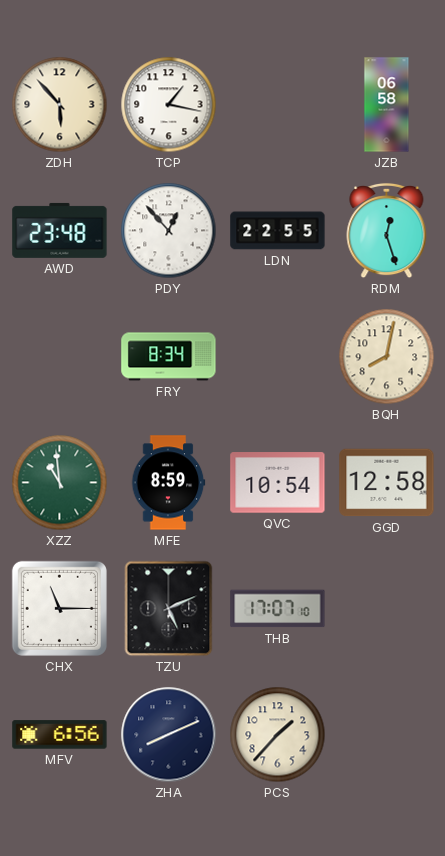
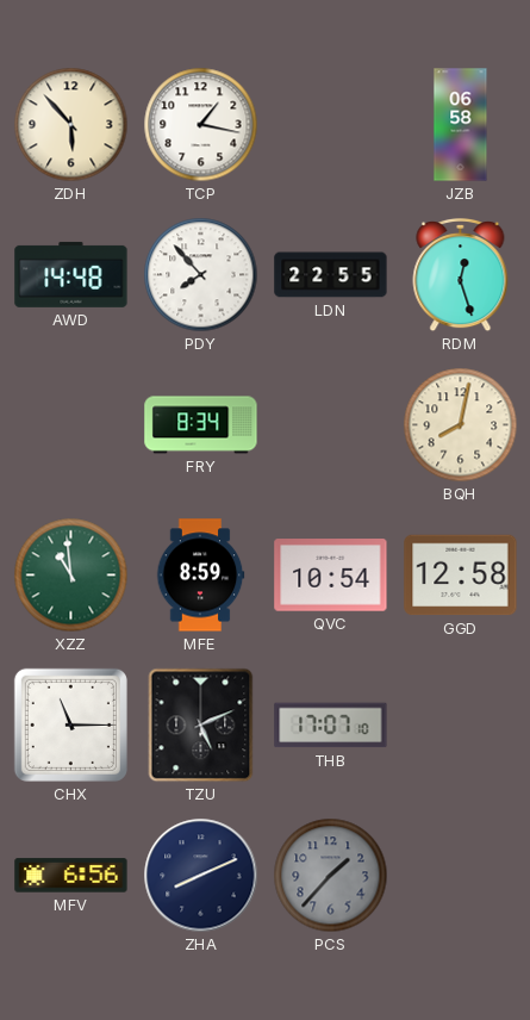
AWD: 23:48 -> 14:48 (71, 274)
PDY: 12:53 -> 7:53 (201, 275)
PCS dial: cream -> grey (331, 876)
